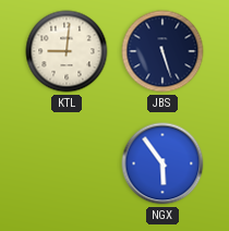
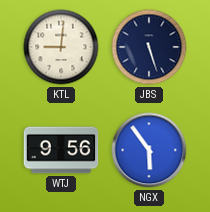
WTJ: none -> 9:56 (61, 150)
